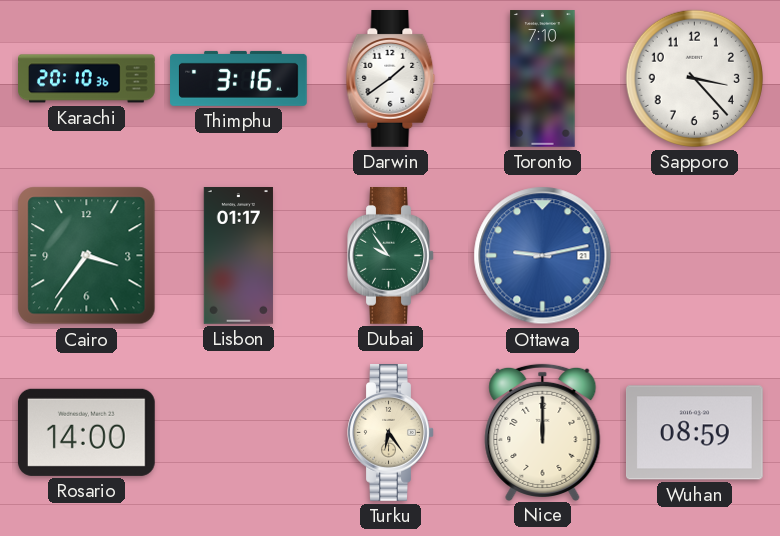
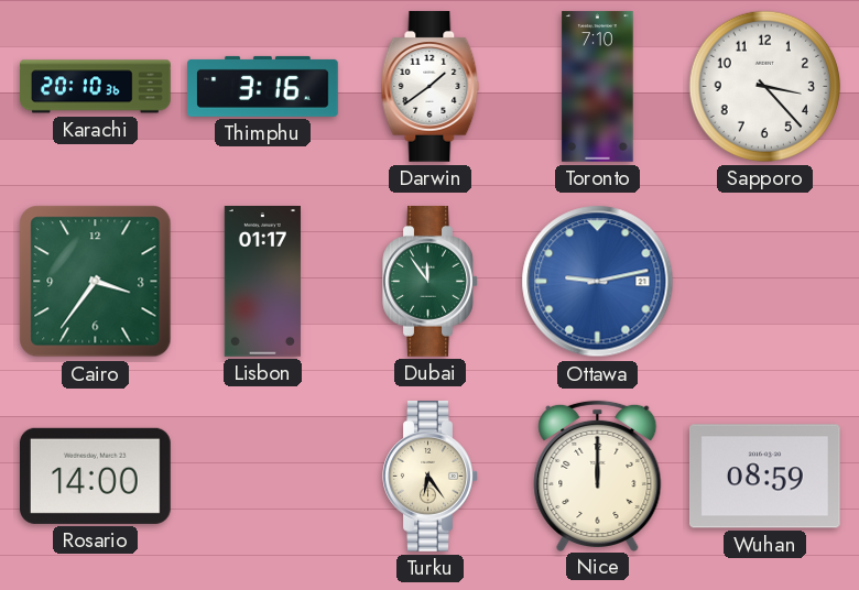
Dubai: 9:54 -> 11:54 (431, 282)
